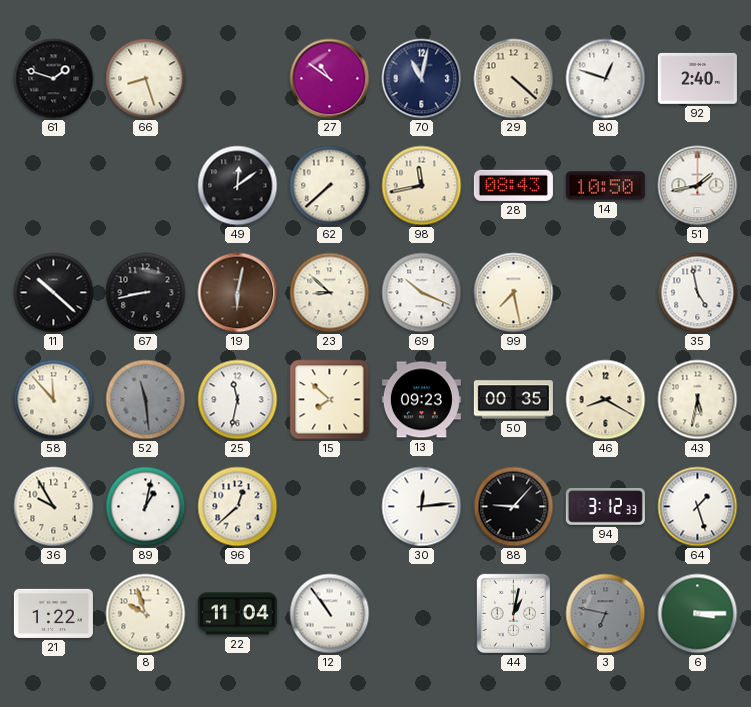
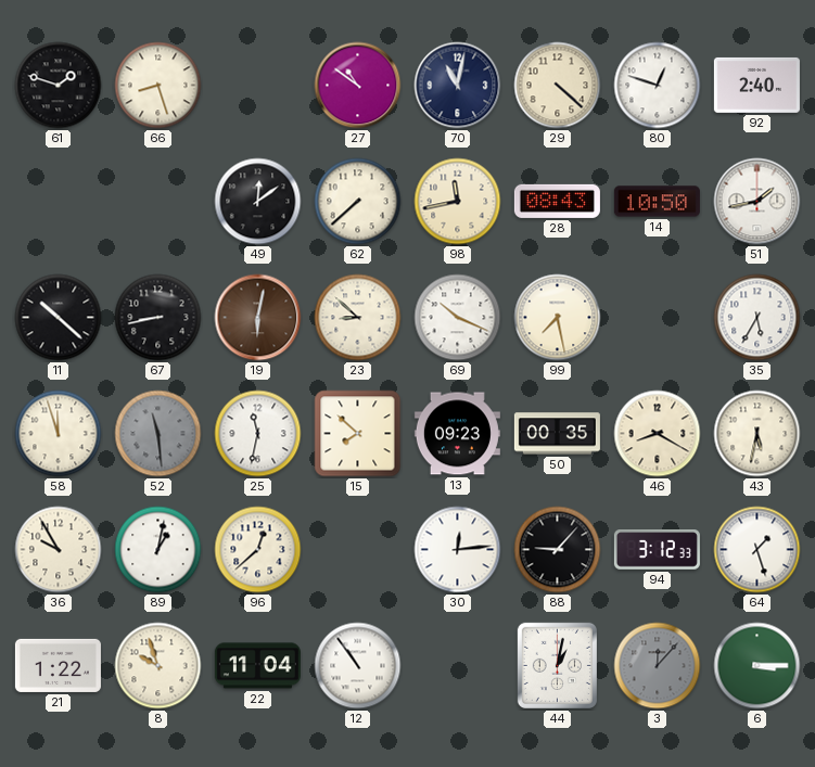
35: 4:58 -> 5:35 (757, 318)
58: 11:53 -> 11:57 (59, 434)
3: 6:47 -> 12:07 (658, 666)
